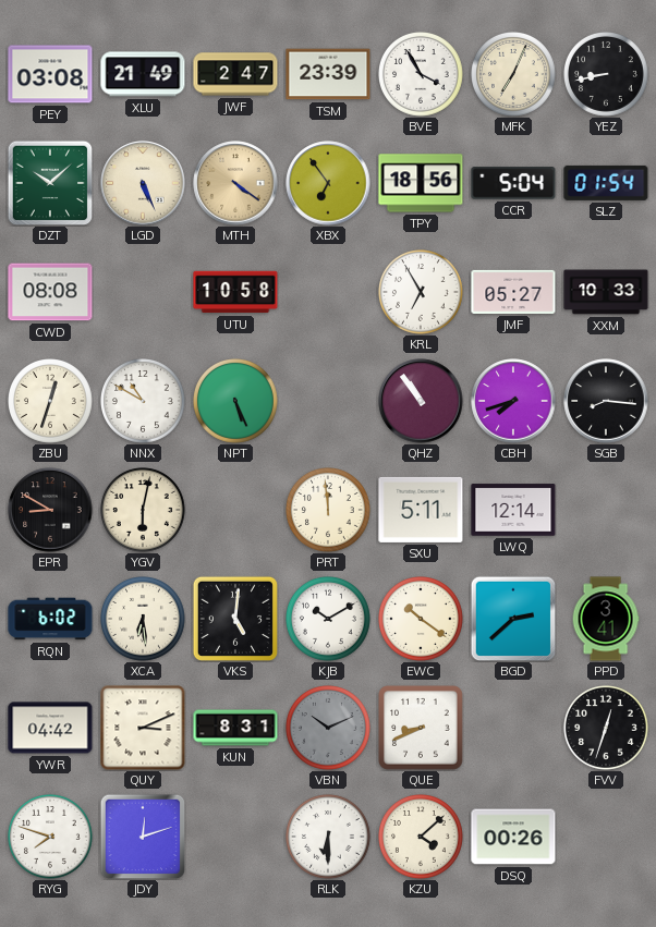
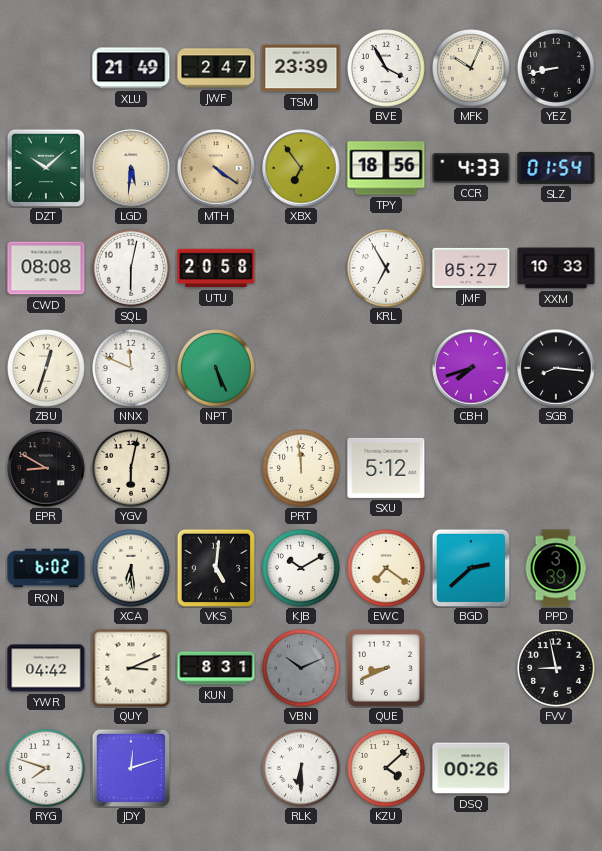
PEY: 03:08 -> none (50, 74)
MFK: 7:04 -> 10:04 (472, 69)
LGD: 5:26 -> 5:31 (131, 168)
CCR: 5:04 -> 4:33 (471, 168)
SQL: none -> 6:02 (132, 269)
UTU: 10:58 -> 20:58 (216, 268)
NNX: 10:50 -> 11:49 (132, 369)
QHZ: 10:54 -> none (421, 401)
SXU: 5:11 -> 5:12 (386, 468)
LWQ: 12:14 -> none (513, 510)
EWC: 10:21 -> 7:21 (387, 569)
PPD: 3:41 -> 3:39 (556, 568)
FVV: 12:33 -> 8:58 (557, 669)
